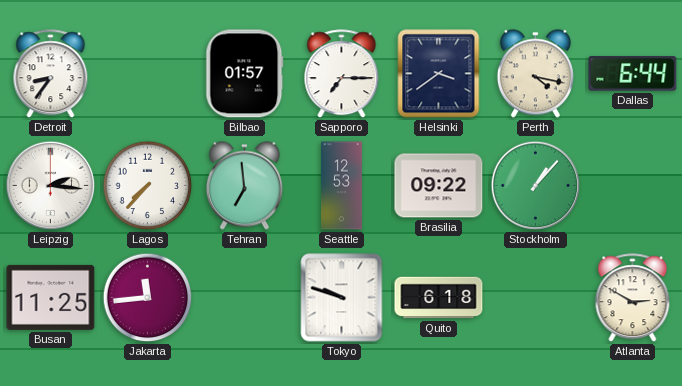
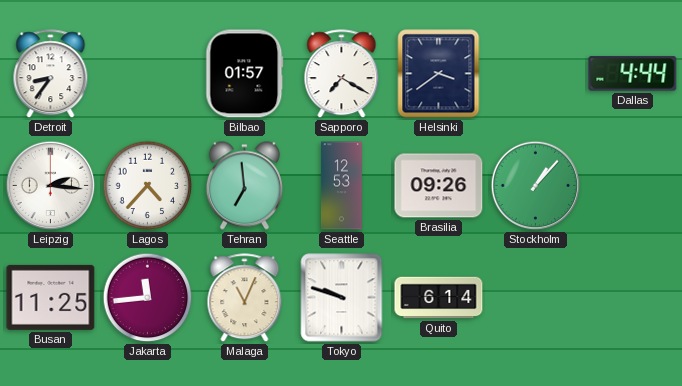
Sapporo: 7:15 -> 7:20 (342, 74)
Perth: 4:17 -> none (535, 74)
Dallas: 6:44 -> 4:44 (633, 74)
Lagos: 7:37 -> 4:37 (148, 186)
Brasilia: 09:22 -> 09:26 (439, 186)
Malaga: none -> 11:04 (245, 298)
Quito: 6:18 -> 6:14 (439, 298)
Atlanta: 2:50 -> none (633, 298)
